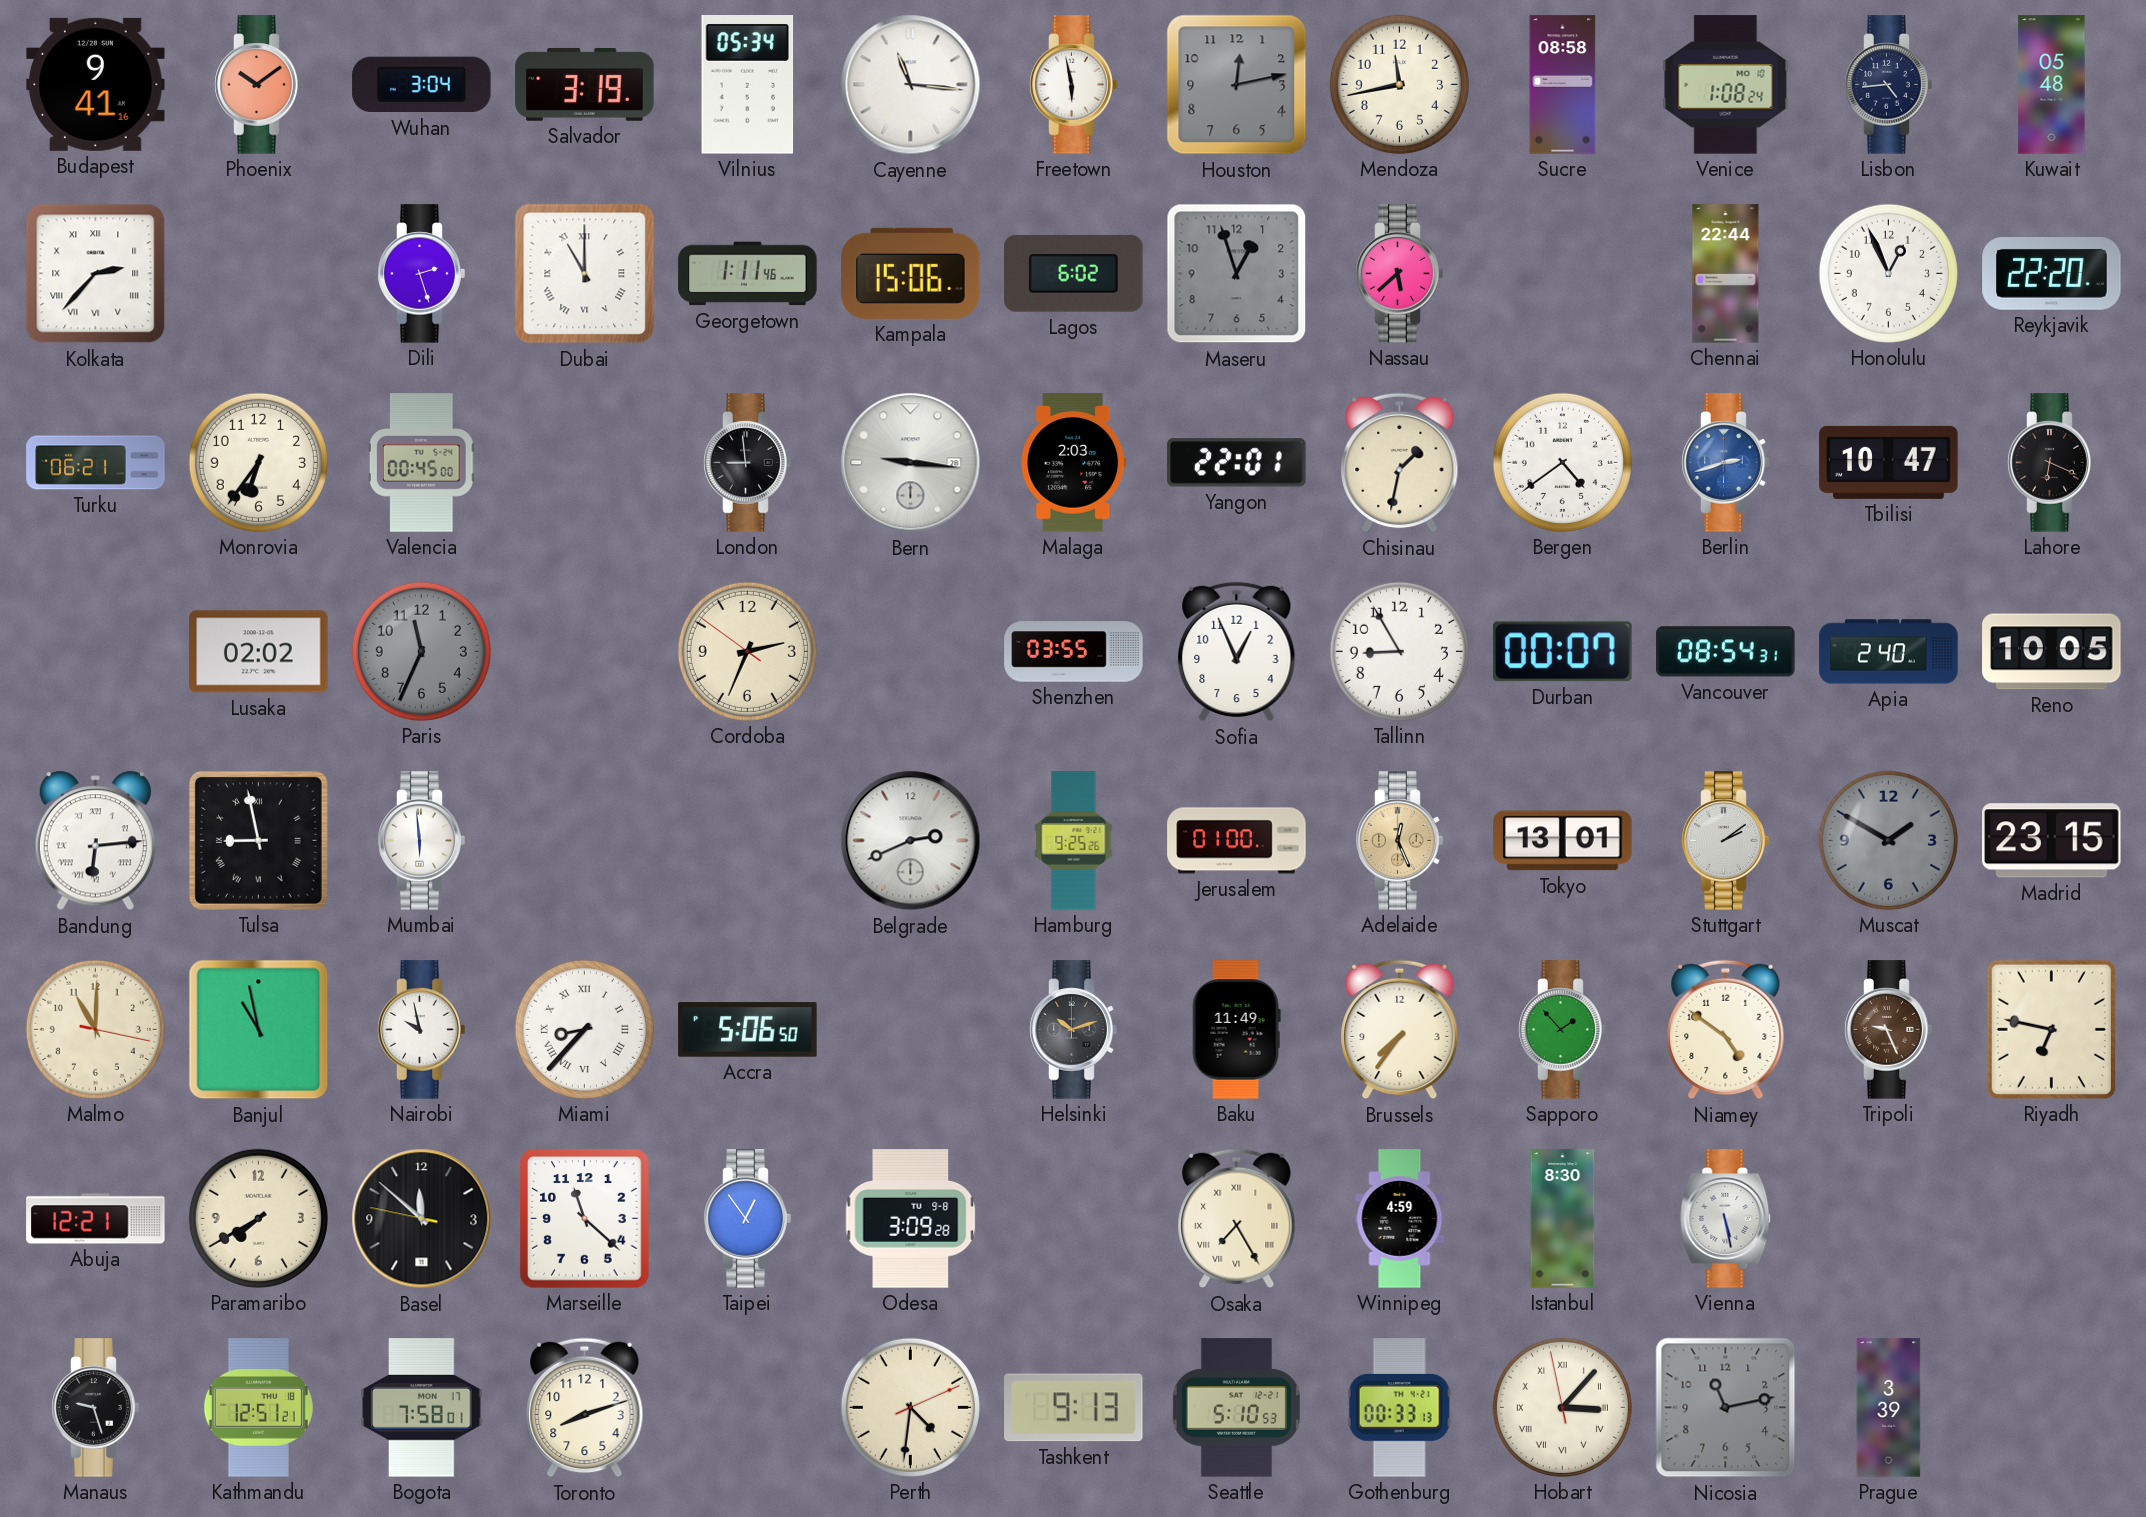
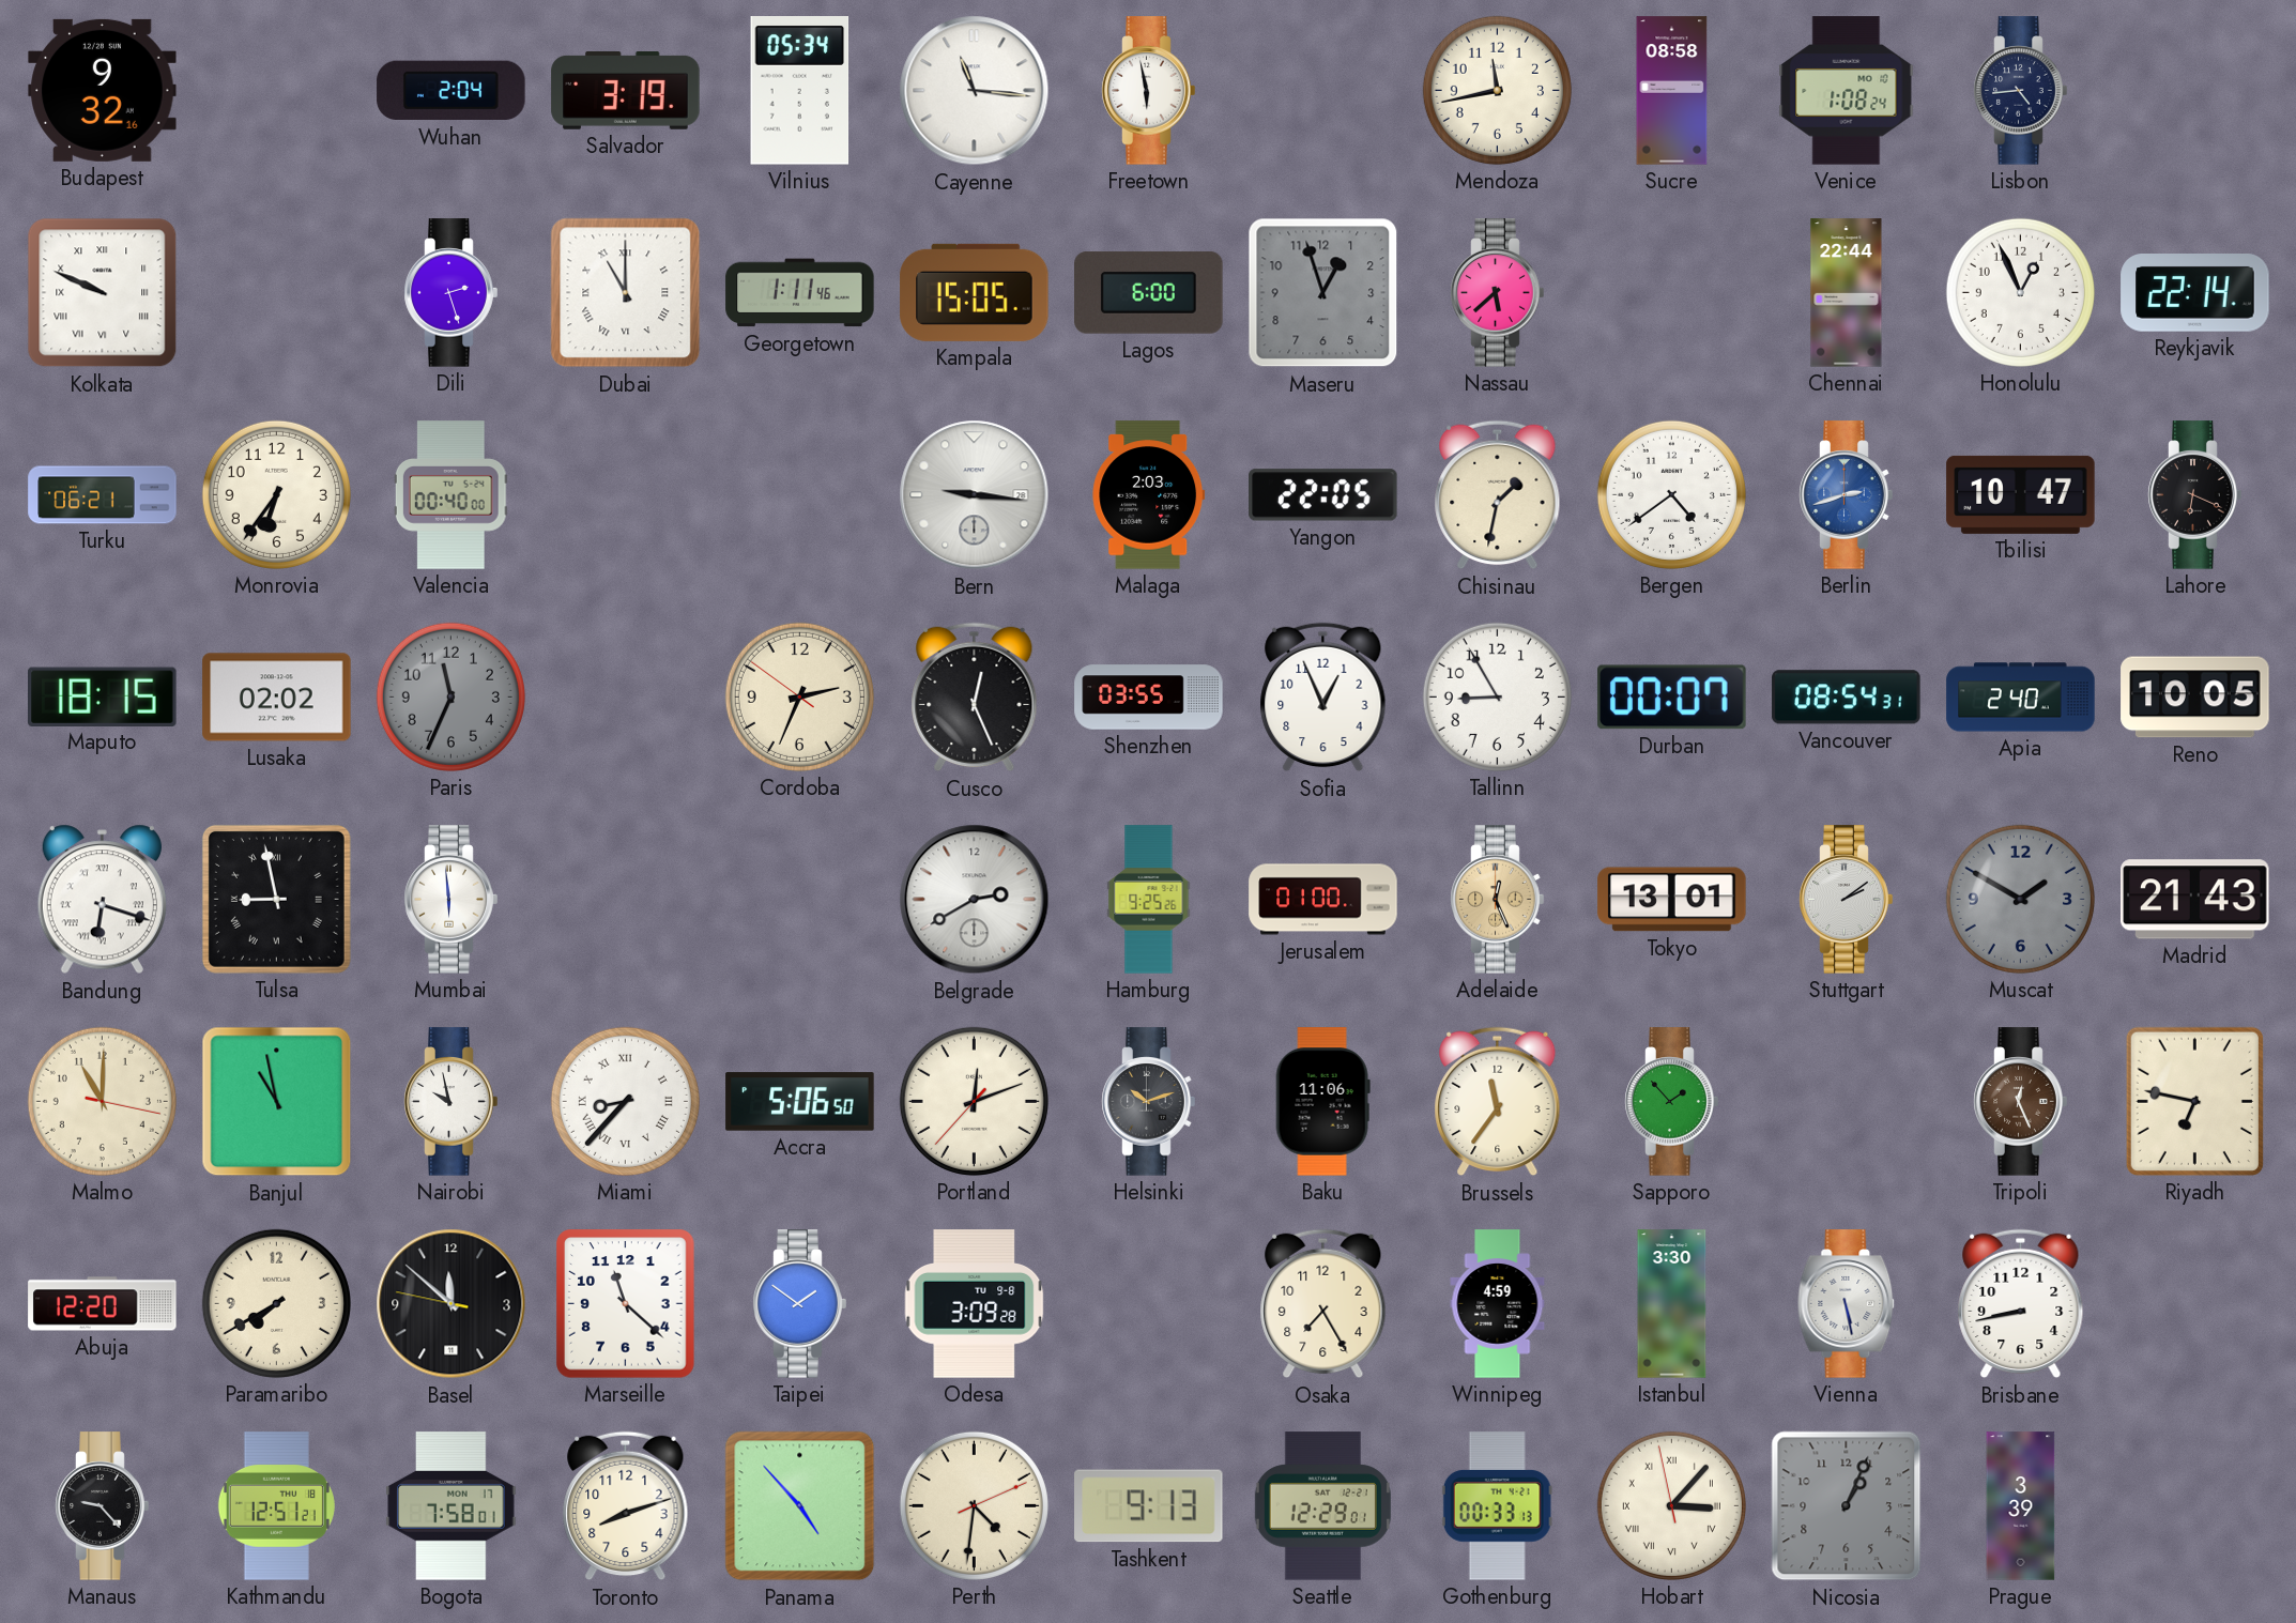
Budapest: 9:41 -> 9:32 (103, 90)
Phoenix: 10:09 -> none (259, 85)
Wuhan: 3:04 -> 2:04 (451, 91)
Houston: 12:13 -> none (1237, 85)
Kuwait: 05:48 -> none (2052, 85)
Kolkata: 2:37 -> 9:49 (103, 293)
Kampala: 15:06 -> 15:05 (975, 292)
Lagos: 6:02 -> 6:00 (1149, 292)
Reykjavik: 22:20 -> 22:14 (2195, 293)
Valencia: 00:45 -> 00:40 (450, 495)
London: 8:59 -> none (748, 463)
Yangon: 22:01 -> 22:05 (1323, 495)
Maputo: none -> 18:15 (103, 696)
Cusco: none -> 12:26 (975, 698)
Bandung: 6:14 -> 6:18 (102, 900)
Belgrade: 2:41 -> 2:40 (975, 900)
Madrid: 23:15 -> 21:43 (2195, 900)
Portland: none -> 12:11 (974, 1101)
Baku: 11:49 -> 11:06 (1322, 1102)
Brussels: 7:36 -> 11:36 (1498, 1102)
Niamey: 4:51 -> none (1726, 1030)
Tripoli: 9:26 -> 12:26 (2021, 1102)
Abuja: 12:21 -> 12:20 (103, 1304)
Taipei: 12:54 -> 1:51 (800, 1304)
Osaka numerals: Roman -> Arabic (1323, 1304)
Istanbul: 8:30 -> 3:30 (1672, 1304)
Brisbane: none -> 8:43 (2021, 1304)
Manaus: 9:27 -> 9:23 (103, 1506)
Panama: none -> 4:53 (800, 1506)
Seattle: 5:10 -> 12:29 (1322, 1506)
Nicosia: 11:13 -> 1:04 (1847, 1506)
